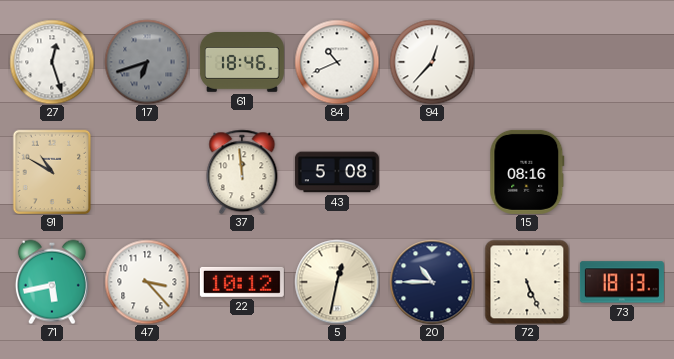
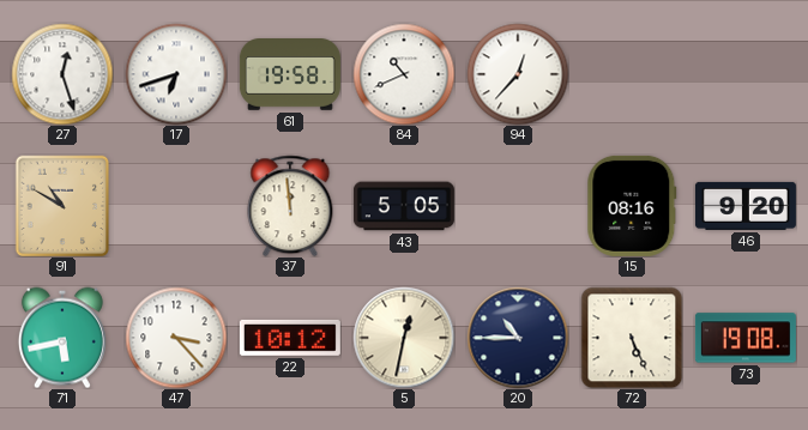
17 dial: grey -> white (176, 74)
61: 18:46 -> 19:58 (290, 74)
43: 5:08 -> 5:05 (404, 206)
46: none -> 9:20 (746, 206)
73: 18:13 -> 19:08 (746, 338)
